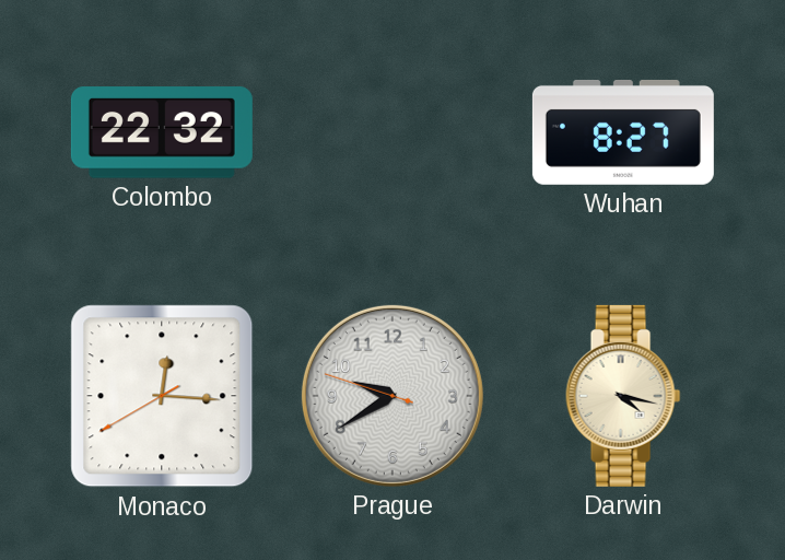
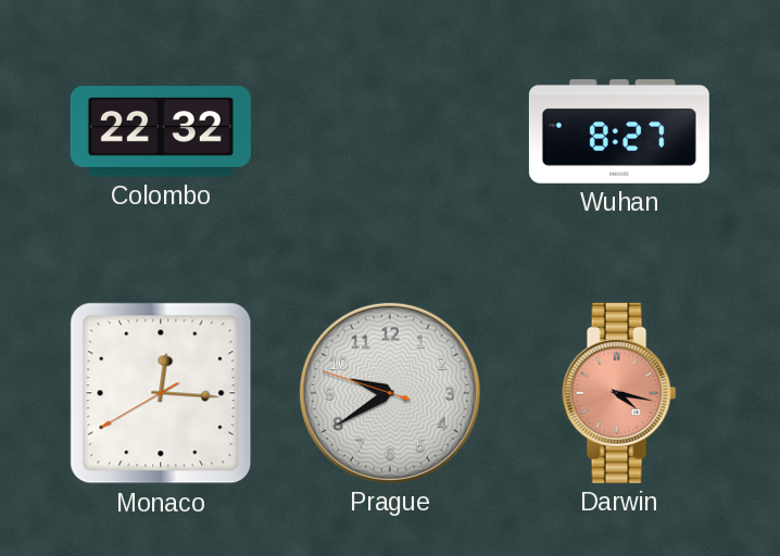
Darwin dial: cream -> salmon (619, 393)
